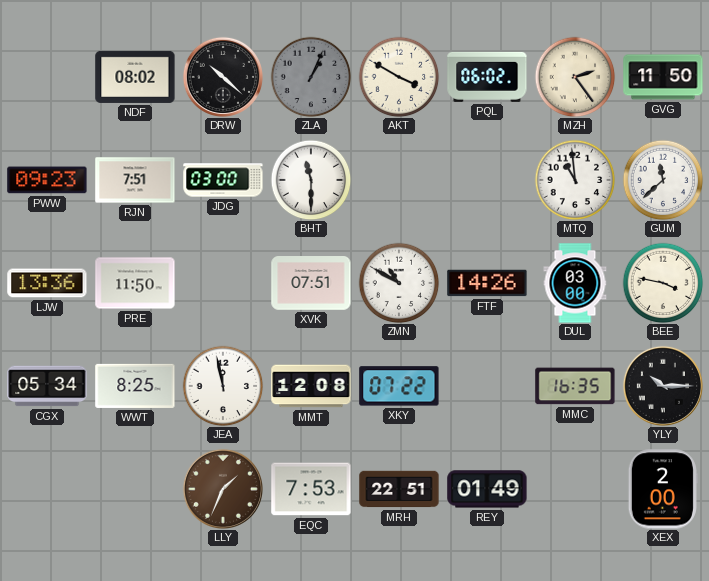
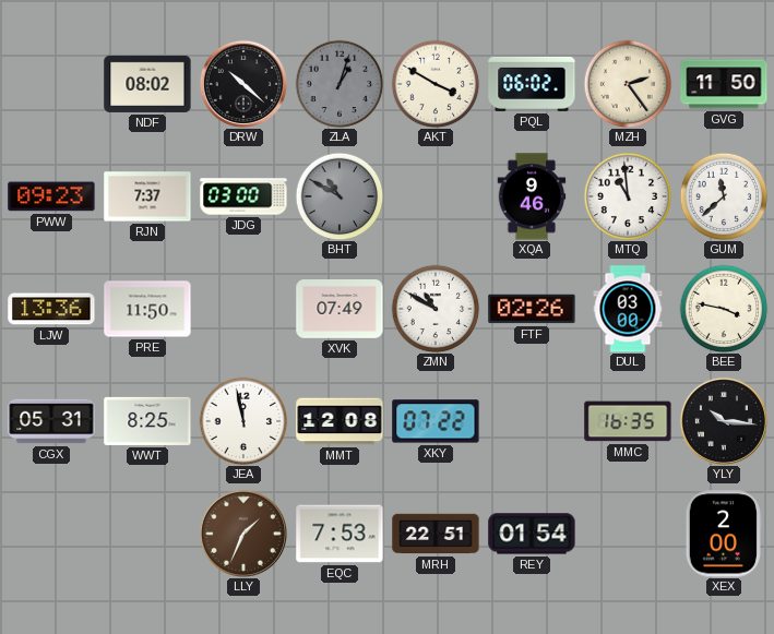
ZLA: 1:04 -> 1:03 (340, 84)
RJN: 7:51 -> 7:37 (147, 196)
BHT: 11:30 -> 10:50 (340, 196)
BHT dial: white -> grey (340, 196)
XQA: none -> 9:46 (532, 196)
XVK: 07:51 -> 07:49 (340, 310)
FTF: 14:26 -> 02:26 (532, 309)
CGX: 05:34 -> 05:31 (51, 421)
YLY: 10:15 -> 10:16 (724, 421)
REY: 01:49 -> 01:54 (532, 534)
